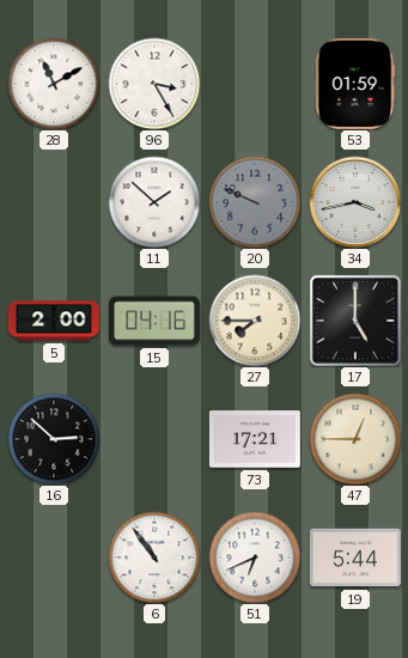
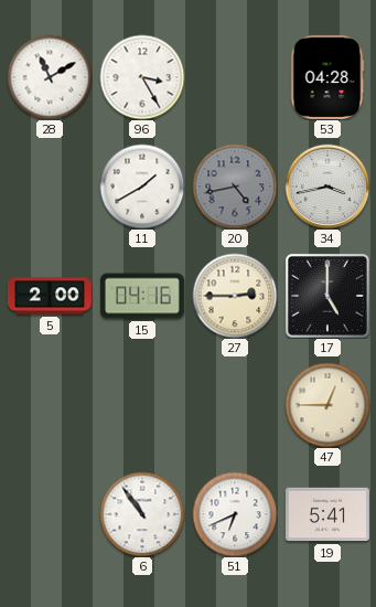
53: 01:59 -> 04:28 (327, 77)
11: 1:52 -> 1:40 (142, 187)
20: 9:49 -> 4:43 (235, 187)
27: 7:45 -> 2:45 (235, 296)
16: 2:52 -> none (54, 439)
73: 17:21 -> none (255, 439)
19: 5:44 -> 5:41 (327, 514)
